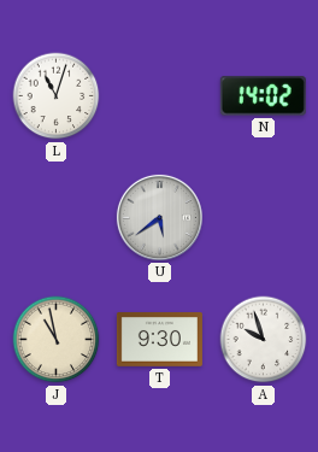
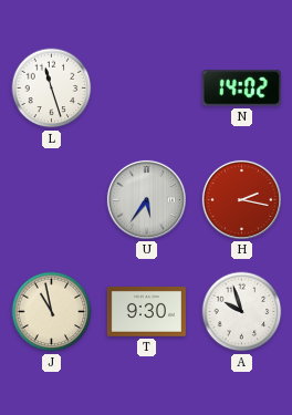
L: 11:03 -> 11:27 (52, 89)
U: 5:39 -> 5:36 (146, 199)
H: none -> 2:17 (241, 199)
